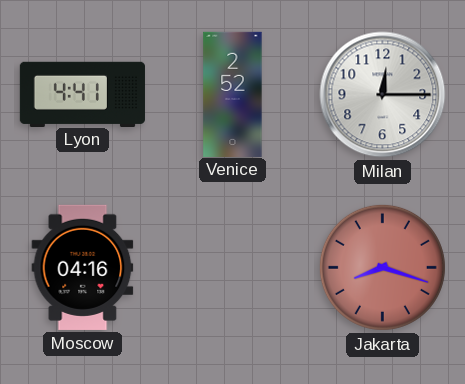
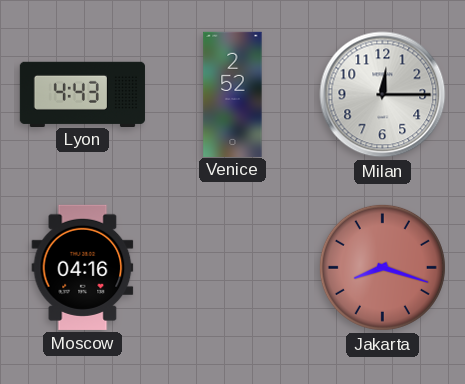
Lyon: 4:41 -> 4:43 (82, 94)
